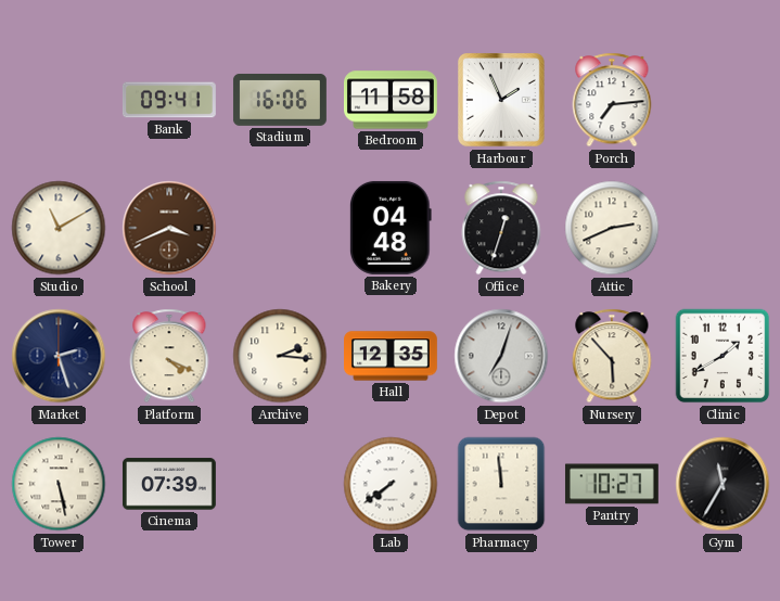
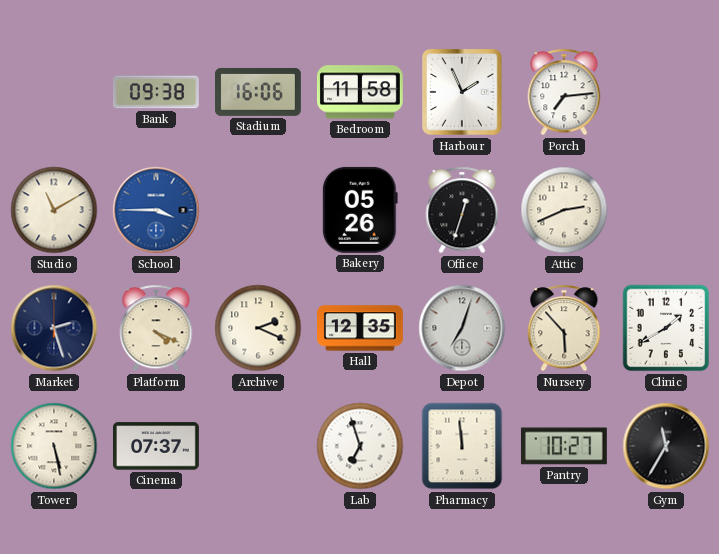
Bank: 09:41 -> 09:38 (156, 92)
School: 3:41 -> 3:45 (156, 210)
School dial: brown -> blue (156, 210)
Bakery: 04:48 -> 05:26 (360, 210)
Archive: 2:16 -> 2:19 (258, 328)
Cinema: 07:39 -> 07:37 (156, 446)
Lab: 7:39 -> 6:57 (360, 446)
